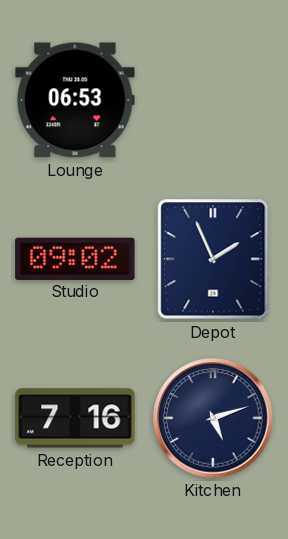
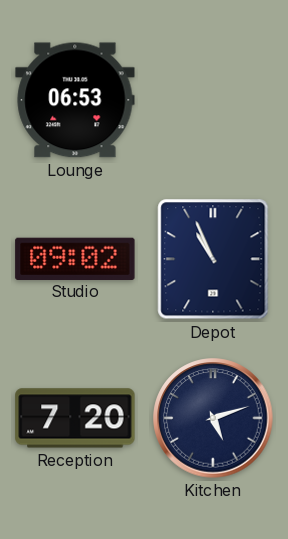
Depot: 1:56 -> 10:56 (213, 259)
Reception: 7:16 -> 7:20 (75, 418)
